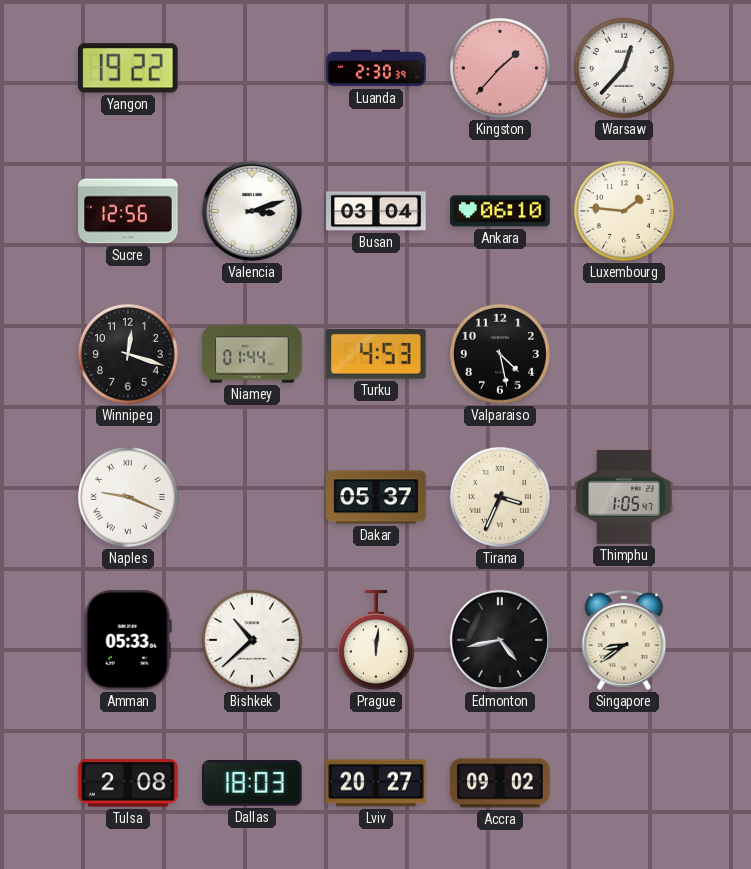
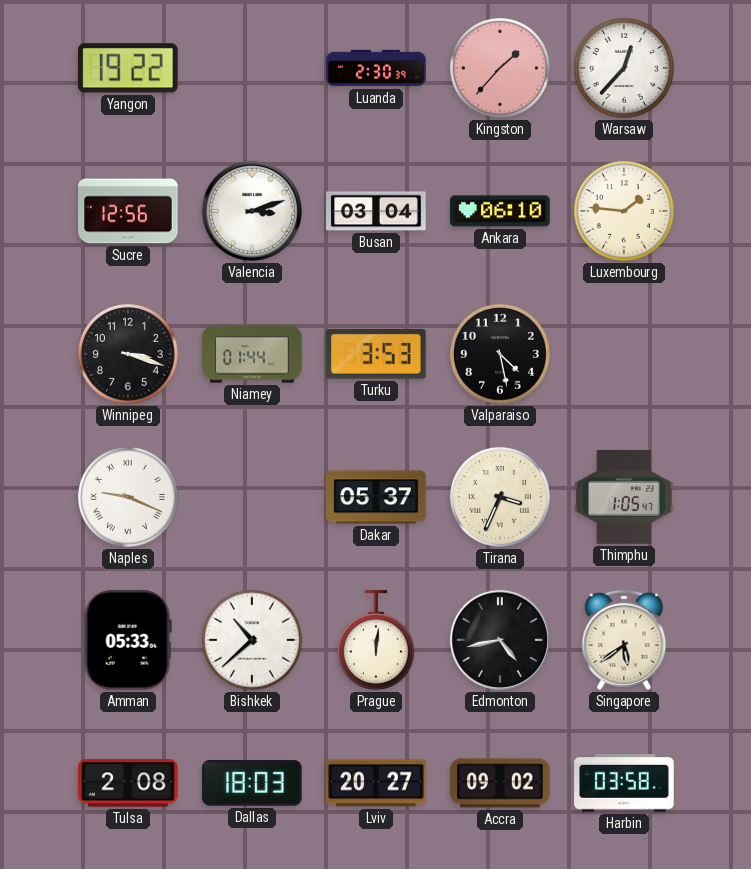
Winnipeg: 12:18 -> 3:18 (128, 354)
Turku: 4:53 -> 3:53 (377, 355)
Singapore: 8:39 -> 5:39 (624, 640)
Harbin: none -> 03:58 (624, 783)
